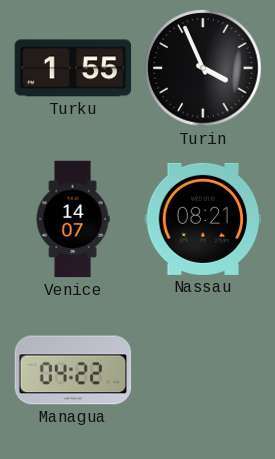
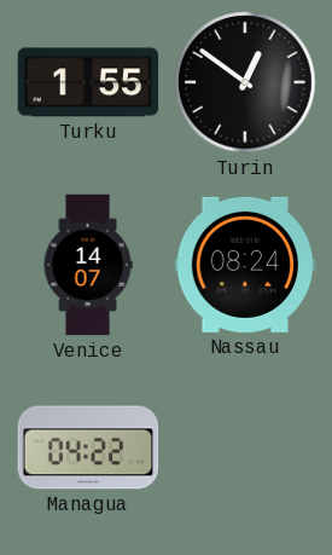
Turin: 3:56 -> 12:51 (245, 82)
Nassau: 08:21 -> 08:24 (245, 265)
